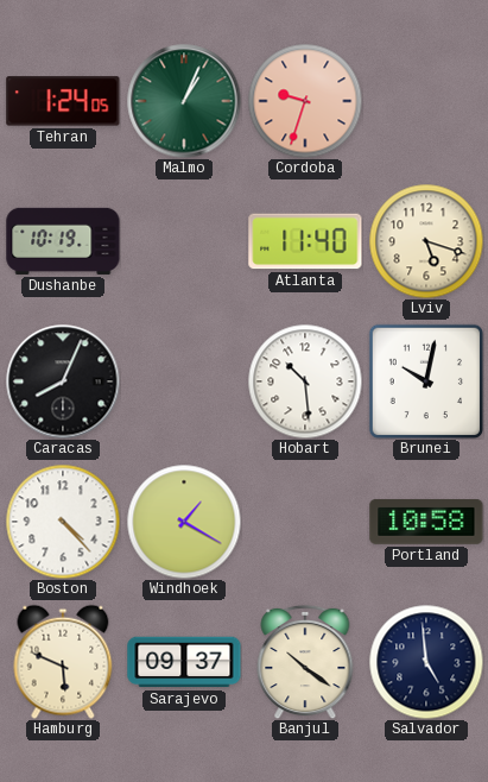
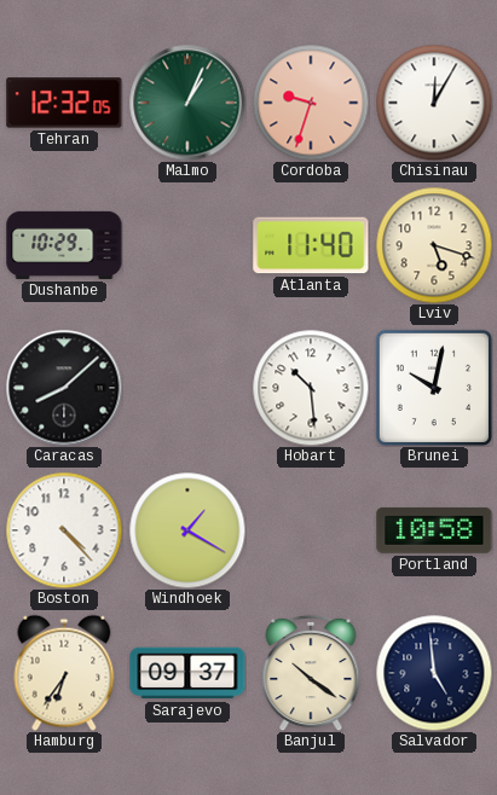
Tehran: 1:24 -> 12:32 (64, 103)
Chisinau: none -> 12:05 (434, 103)
Dushanbe: 10:19 -> 10:29 (64, 245)
Caracas: 8:04 -> 8:08 (64, 388)
Hamburg: 5:49 -> 6:36 (64, 673)
